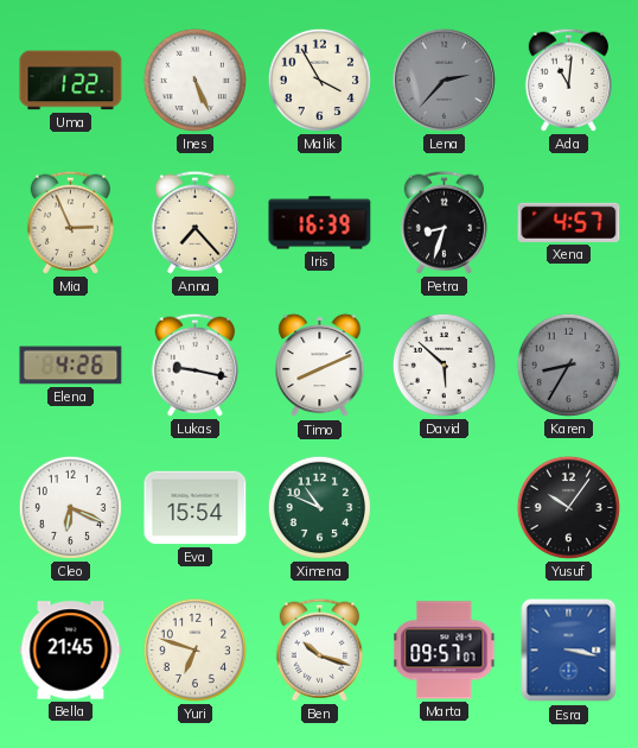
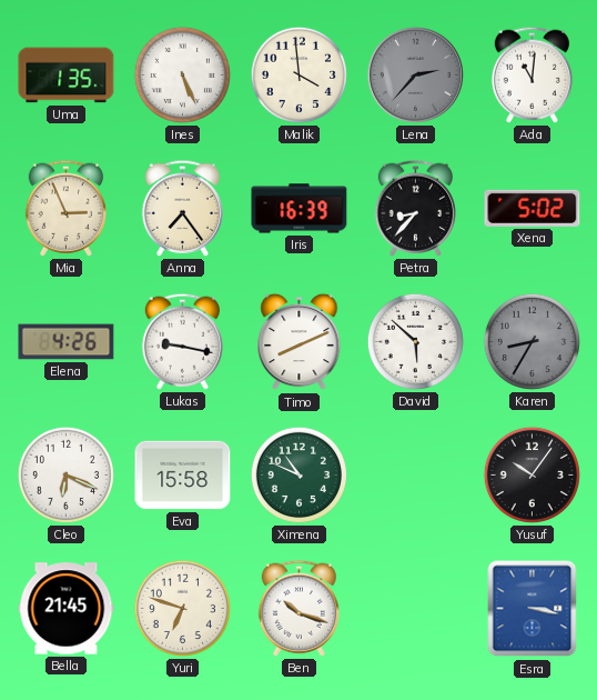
Uma: 1:22 -> 1:35 (67, 76)
Malik: 3:55 -> 3:59 (298, 74)
Anna: 7:23 -> 7:24 (182, 208)
Petra: 8:33 -> 8:37 (415, 208)
Xena: 4:57 -> 5:02 (533, 208)
Eva: 15:54 -> 15:58 (183, 476)
Marta: 09:57 -> none (445, 651)
